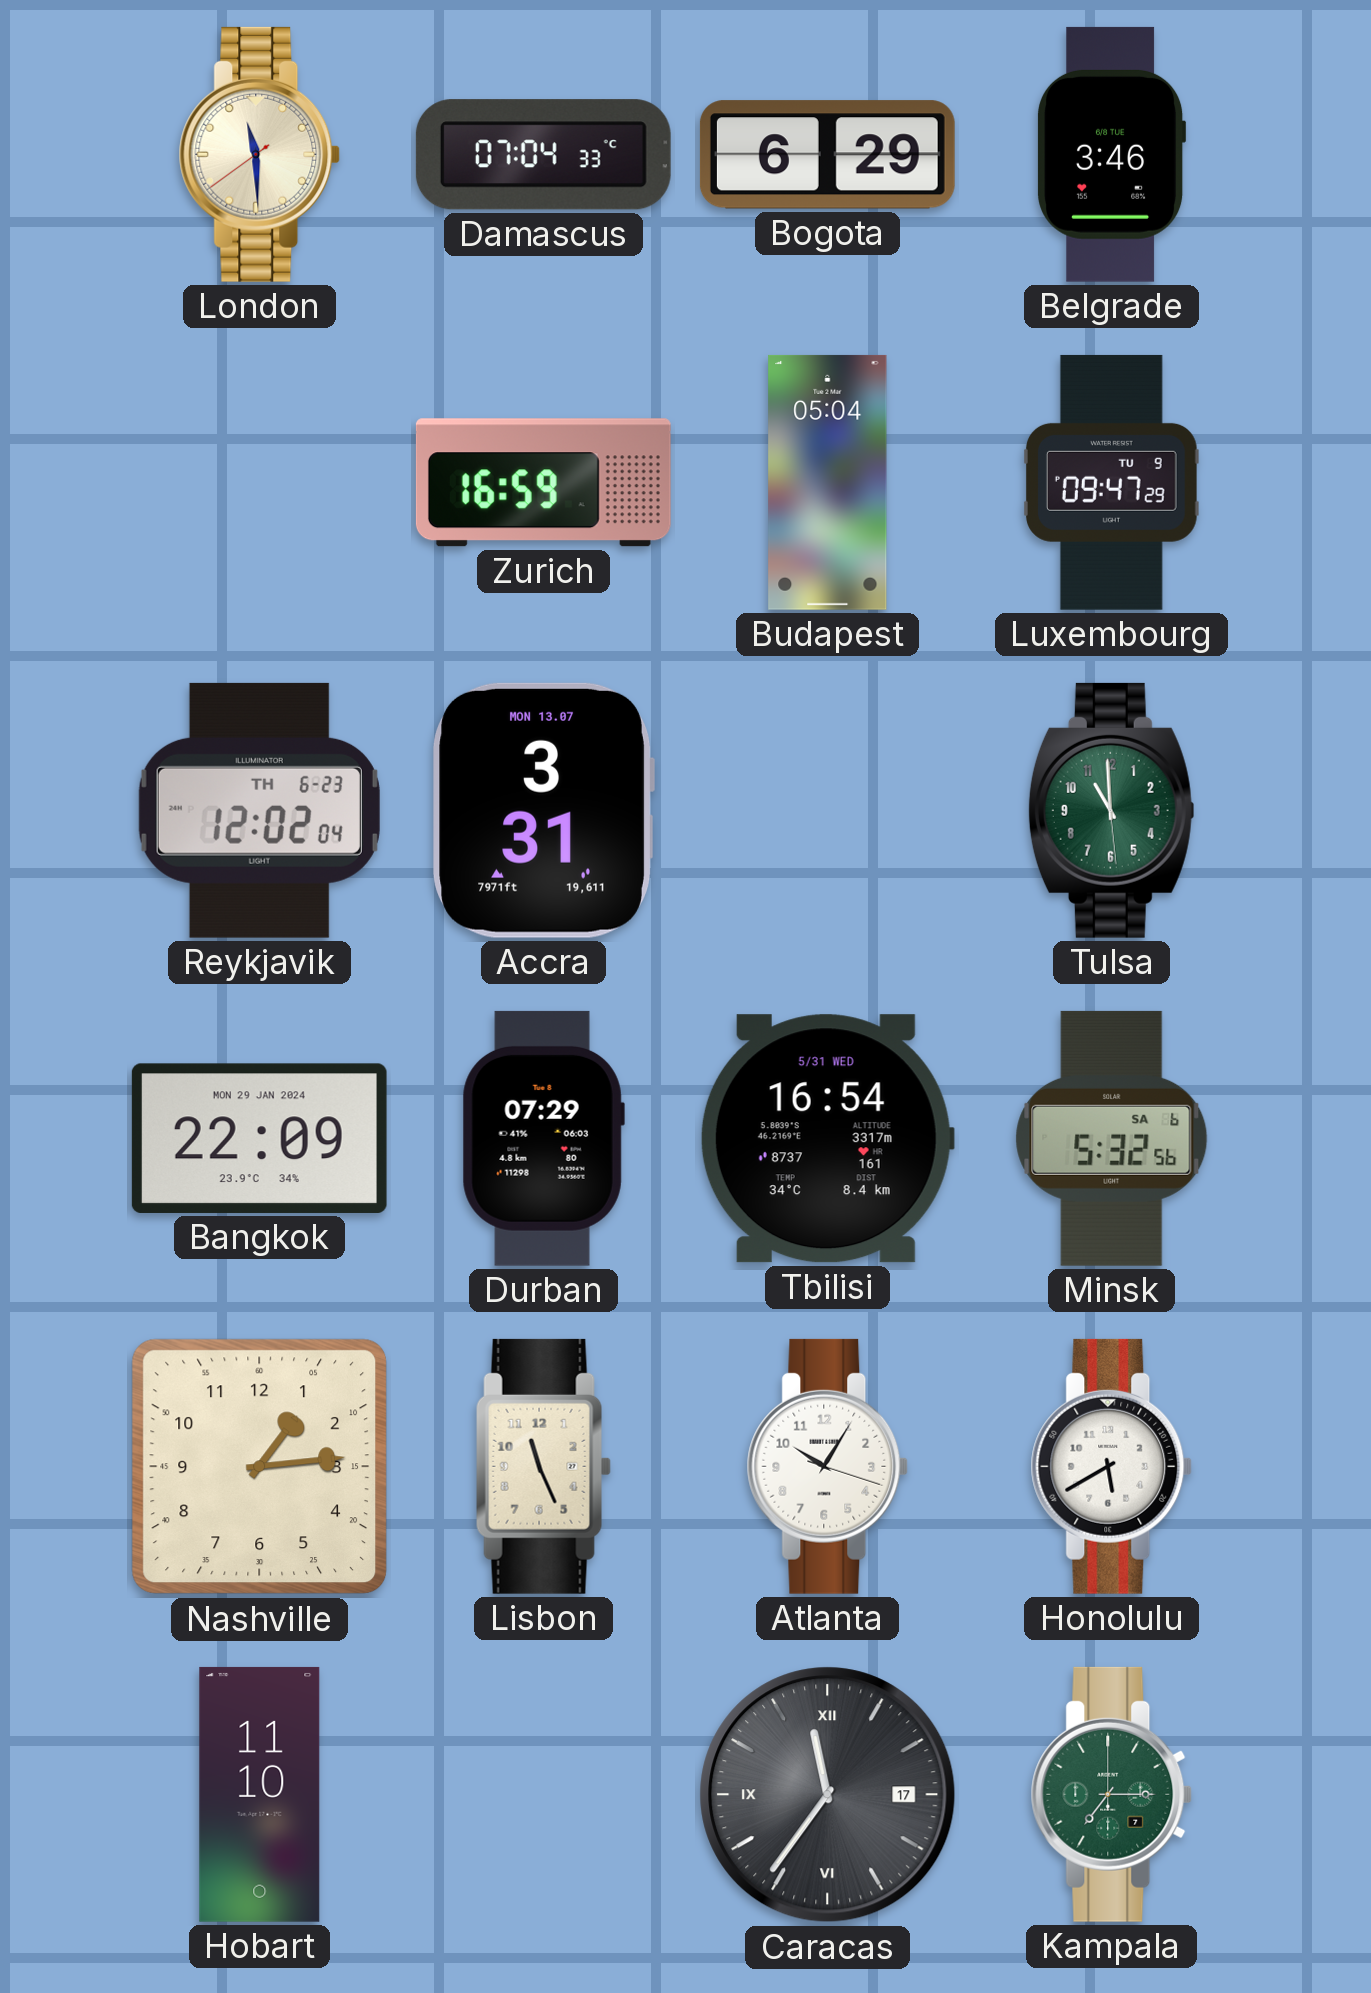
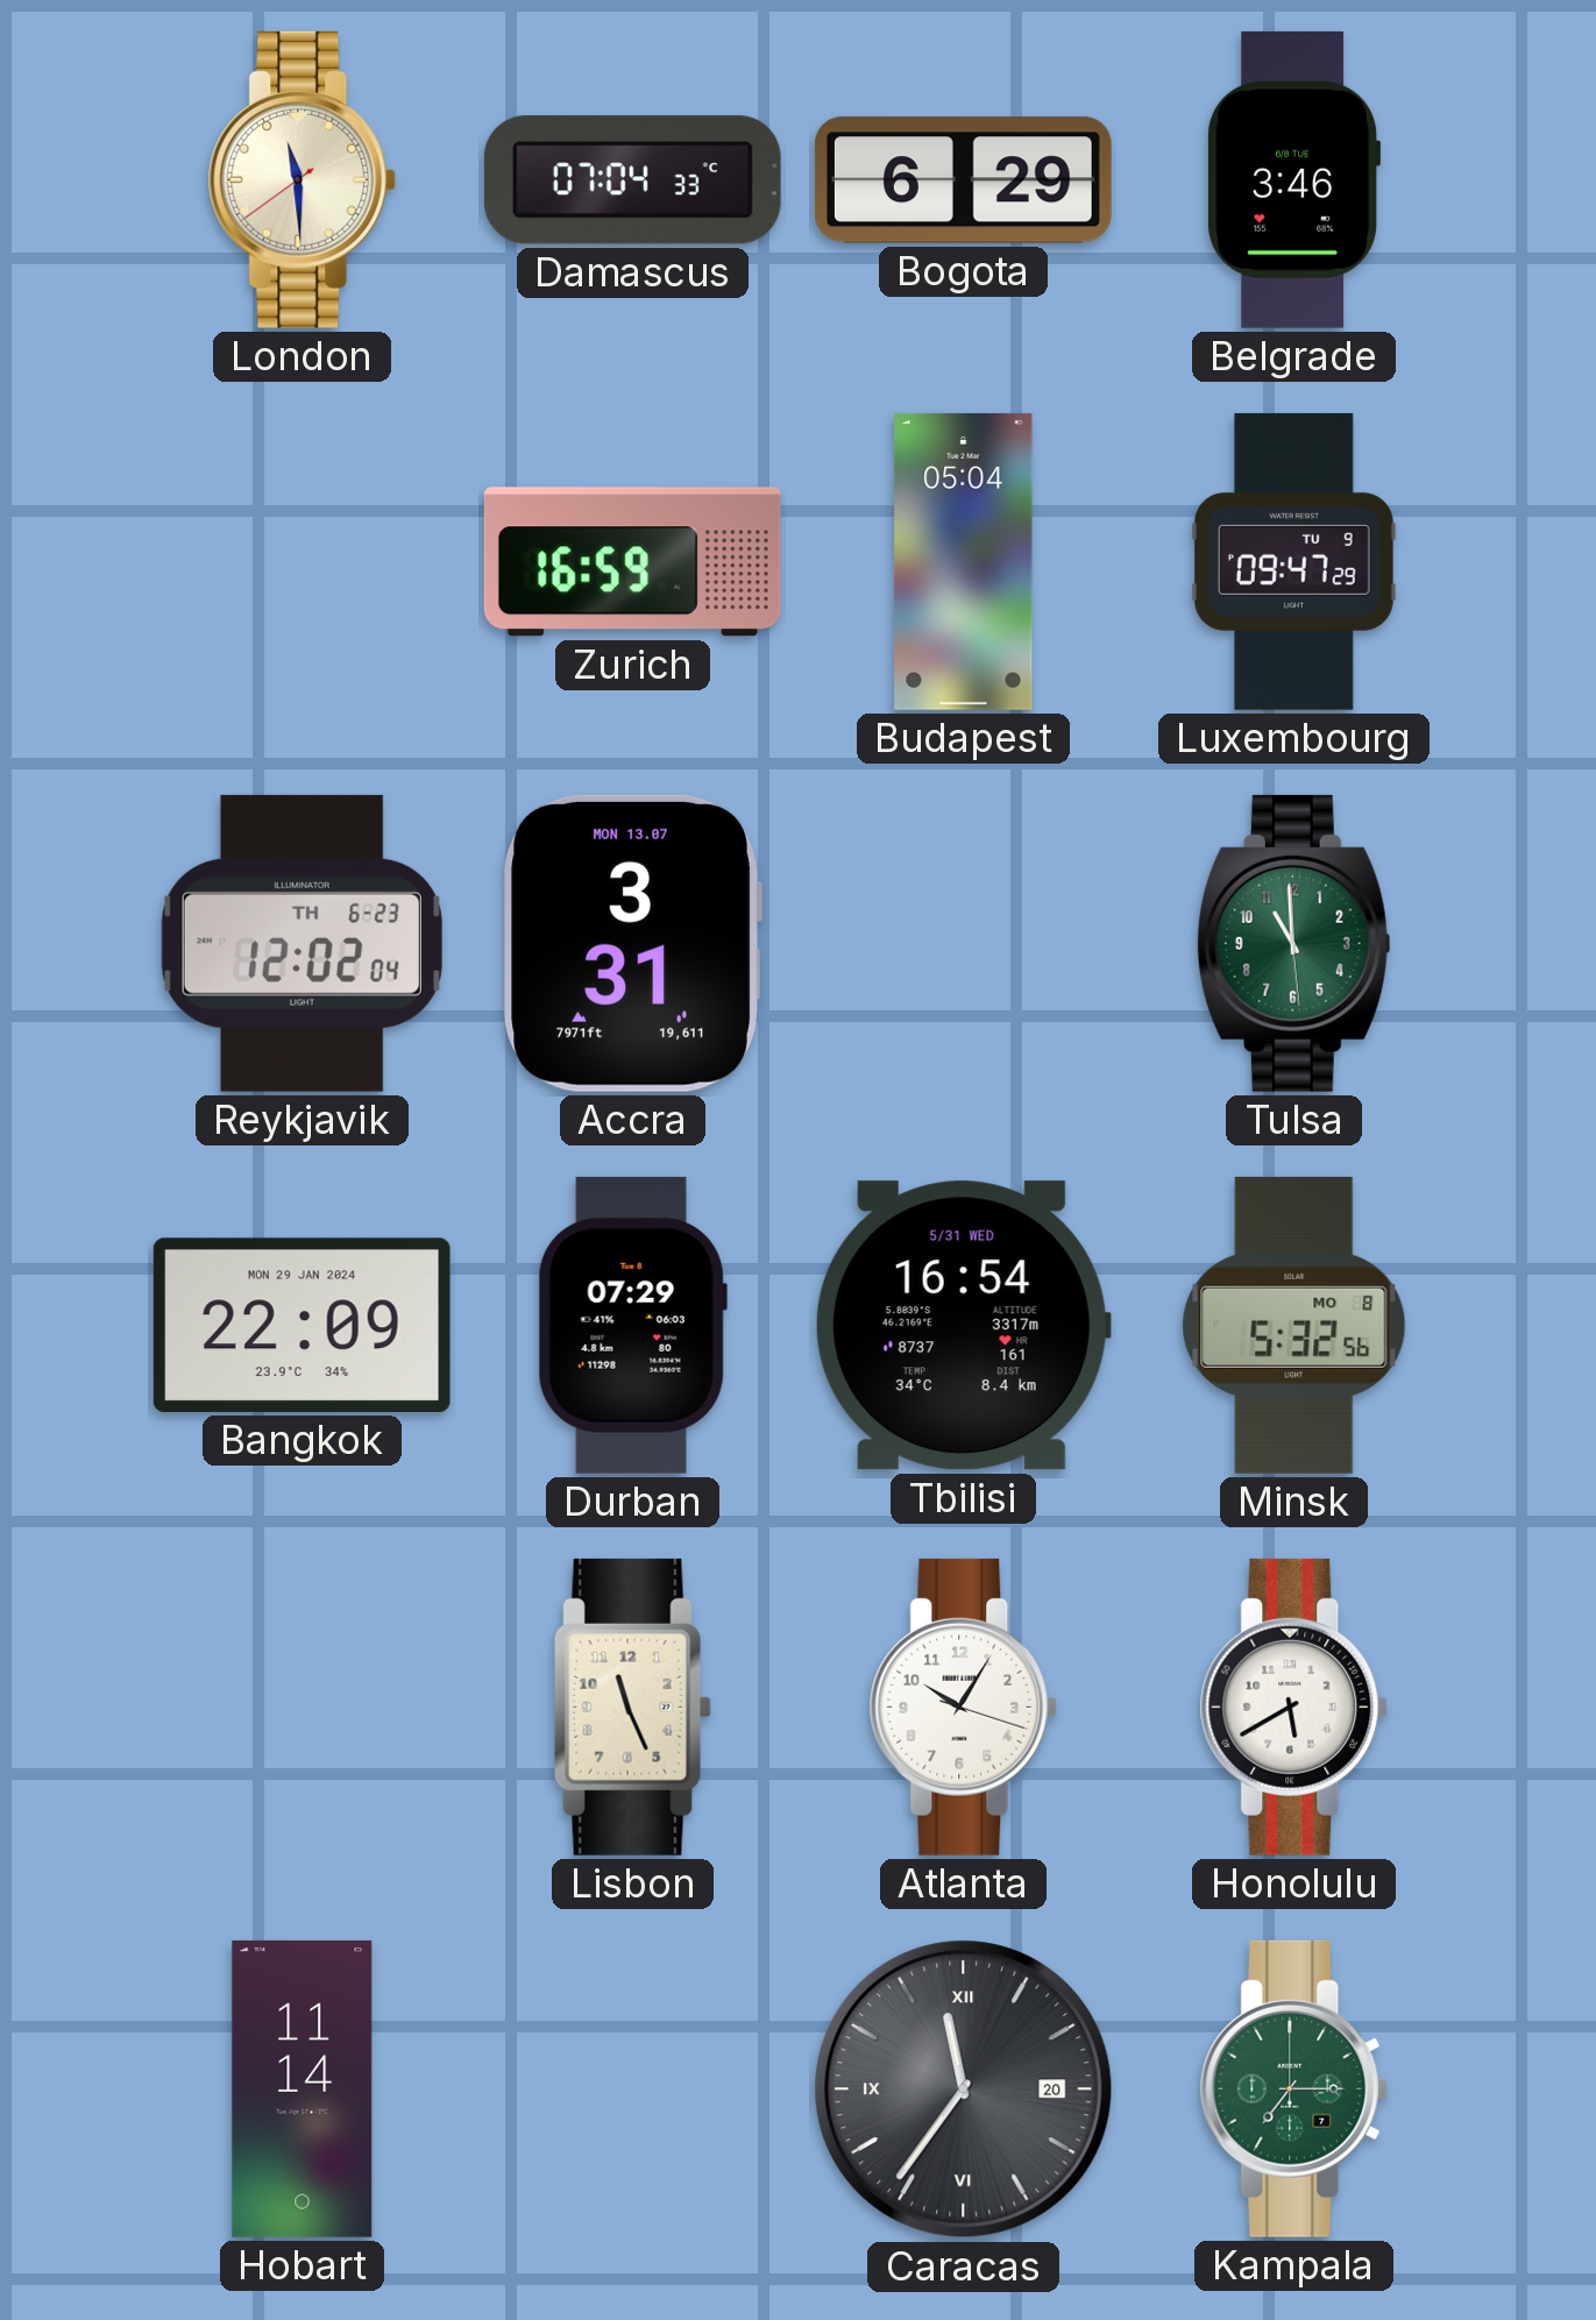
Minsk date: SA 6 -> MO 8 (1294, 1325)
Nashville: 1:14 -> none (260, 1467)
Hobart: 11:10 -> 11:14 (303, 2088)
Caracas date: 17 -> 20 (964, 2090)
